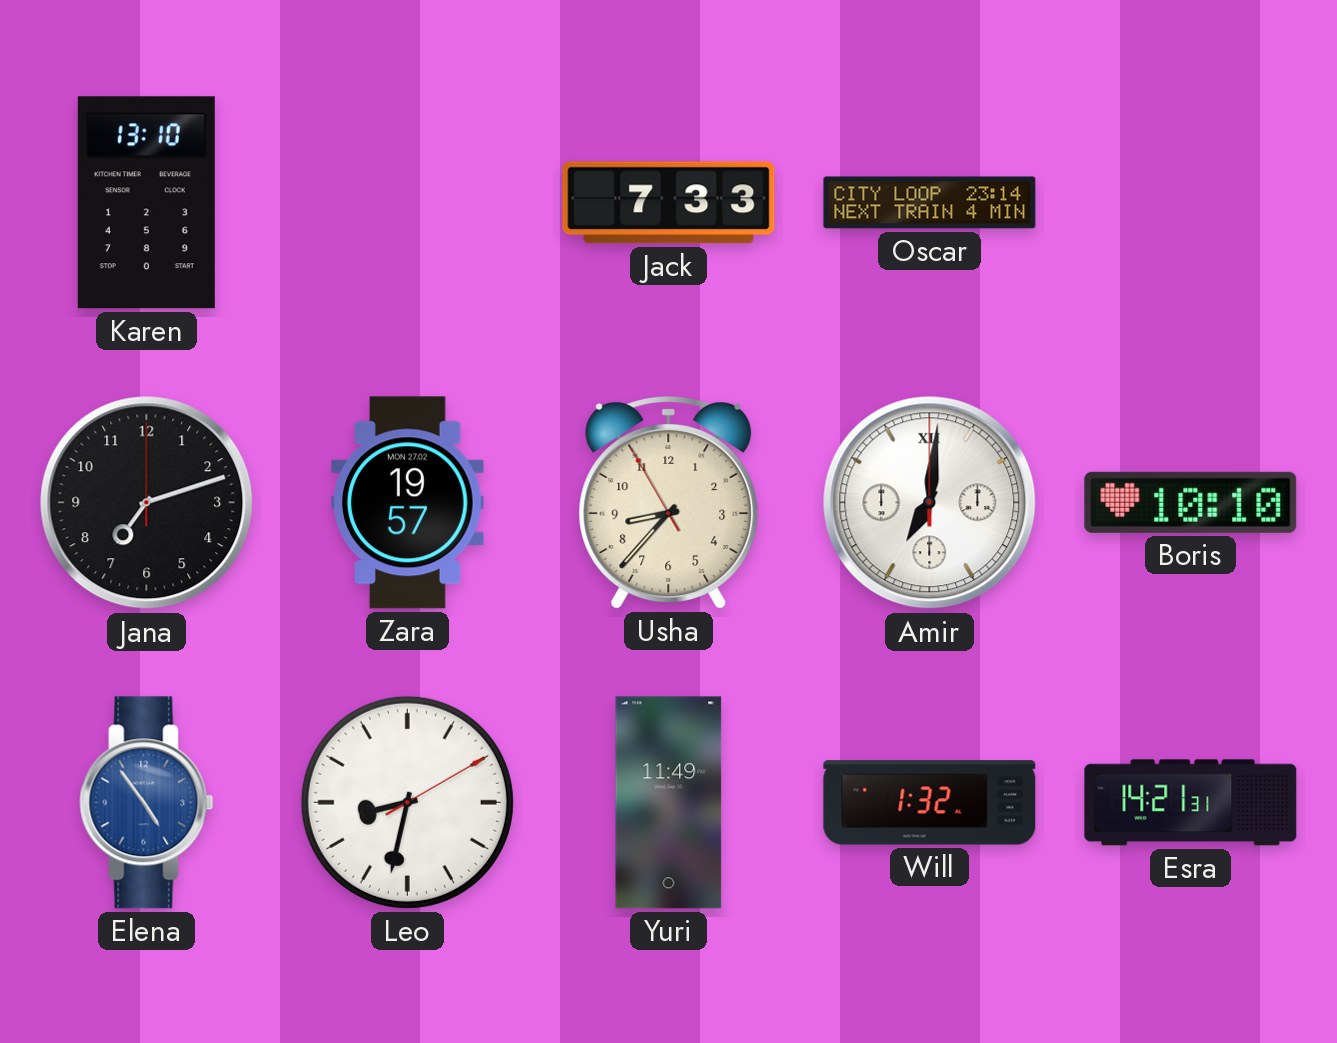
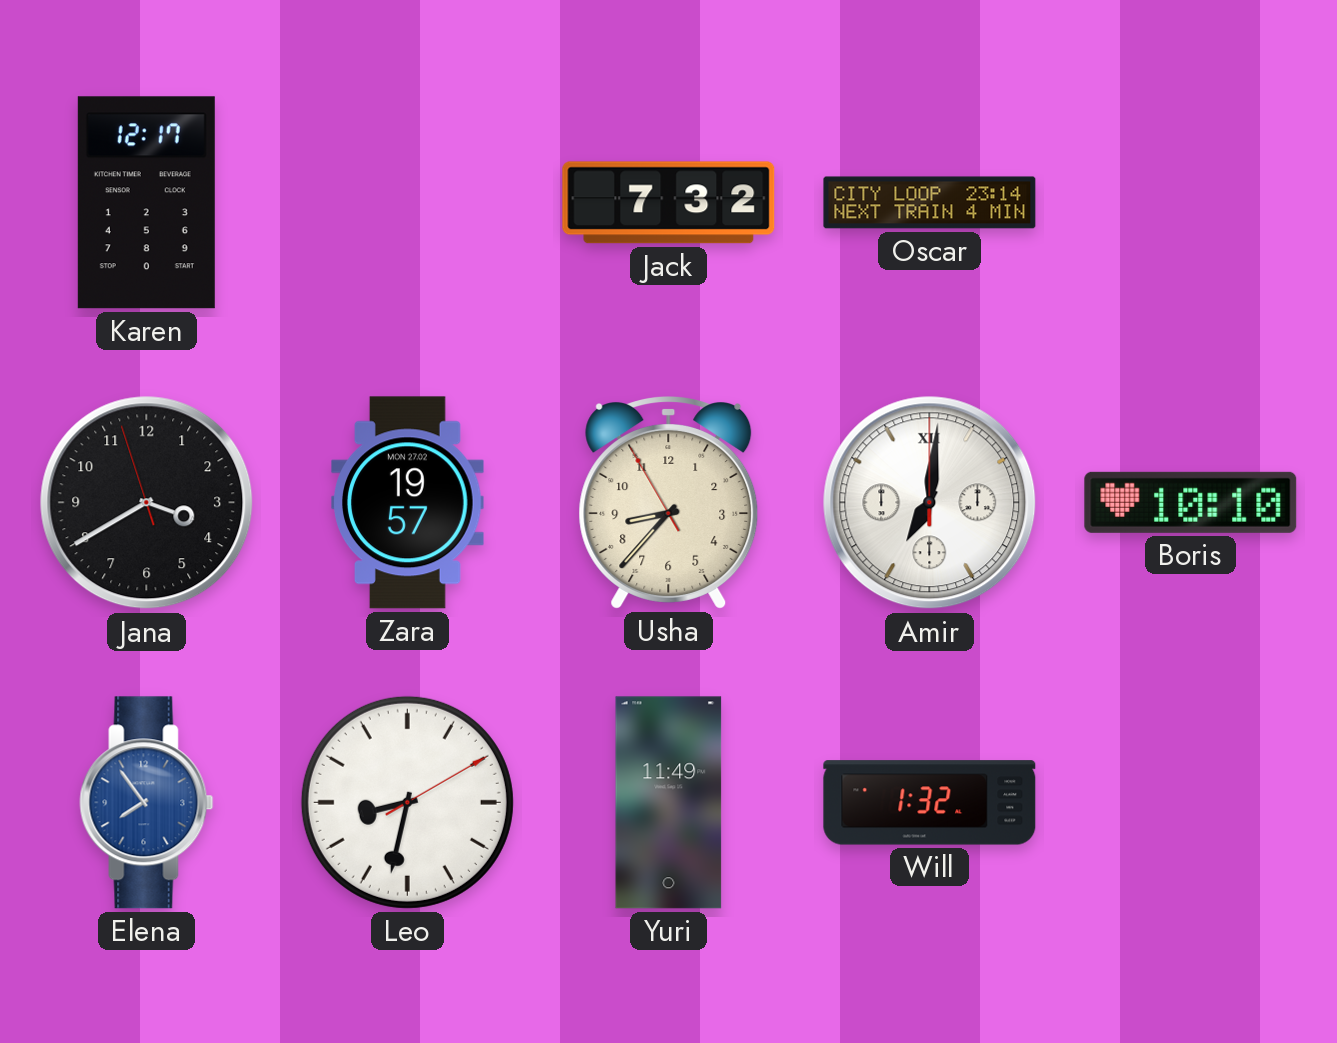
Karen: 13:10 -> 12:17 (146, 203)
Jack: 7:33 -> 7:32 (669, 203)
Jana: 7:12 -> 3:39 (147, 503)
Elena: 4:54 -> 7:54 (147, 803)
Esra: 14:21 -> none (1191, 803)
